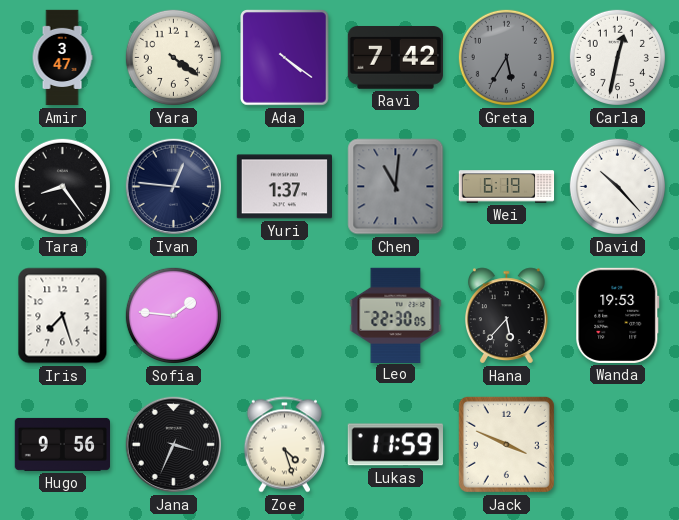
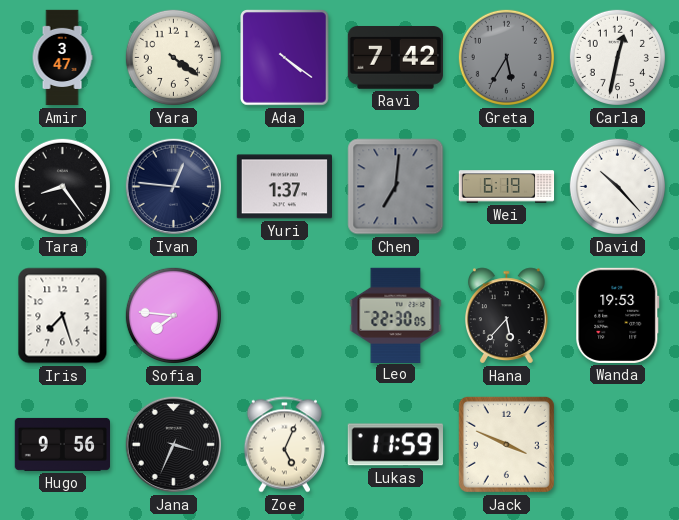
Chen: 11:01 -> 7:01 (396, 187)
Sofia: 1:46 -> 7:46 (173, 315)
Zoe: 4:27 -> 5:04 (284, 445)
